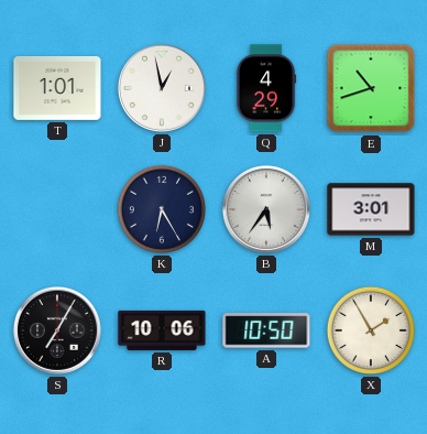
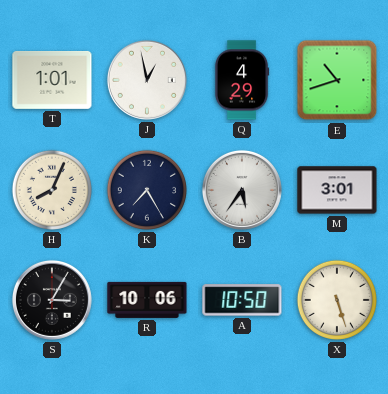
H: none -> 8:04 (52, 190)
K: 6:25 -> 7:25 (147, 190)
S: 7:05 -> 3:05 (52, 300)
X: 1:55 -> 5:27 (337, 300)
